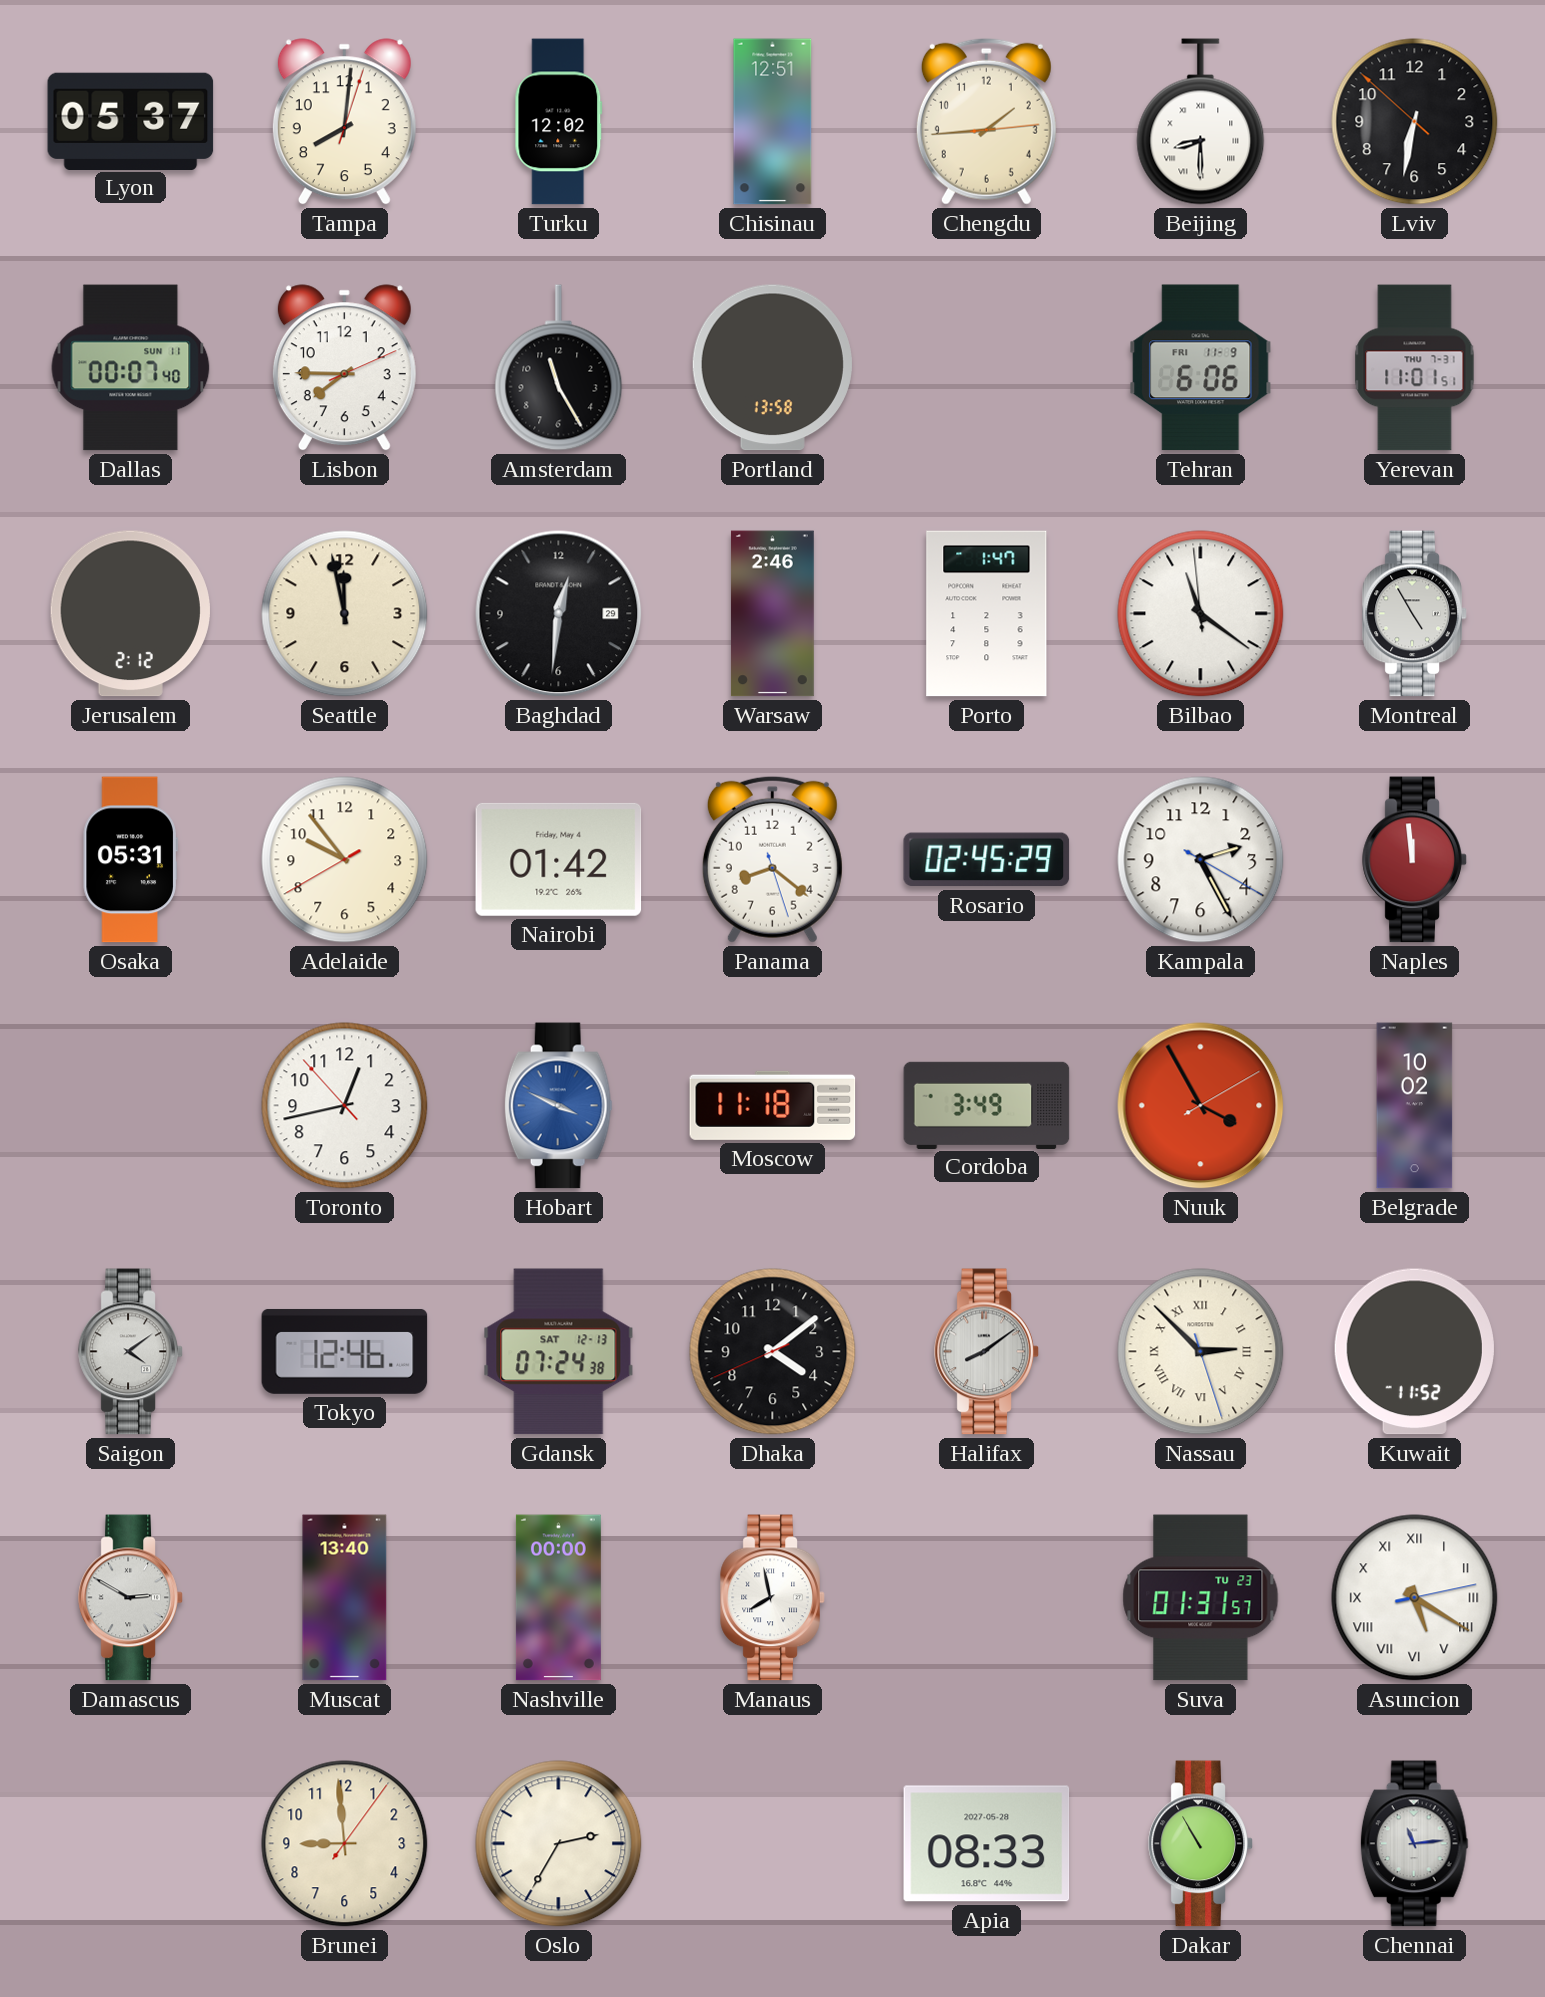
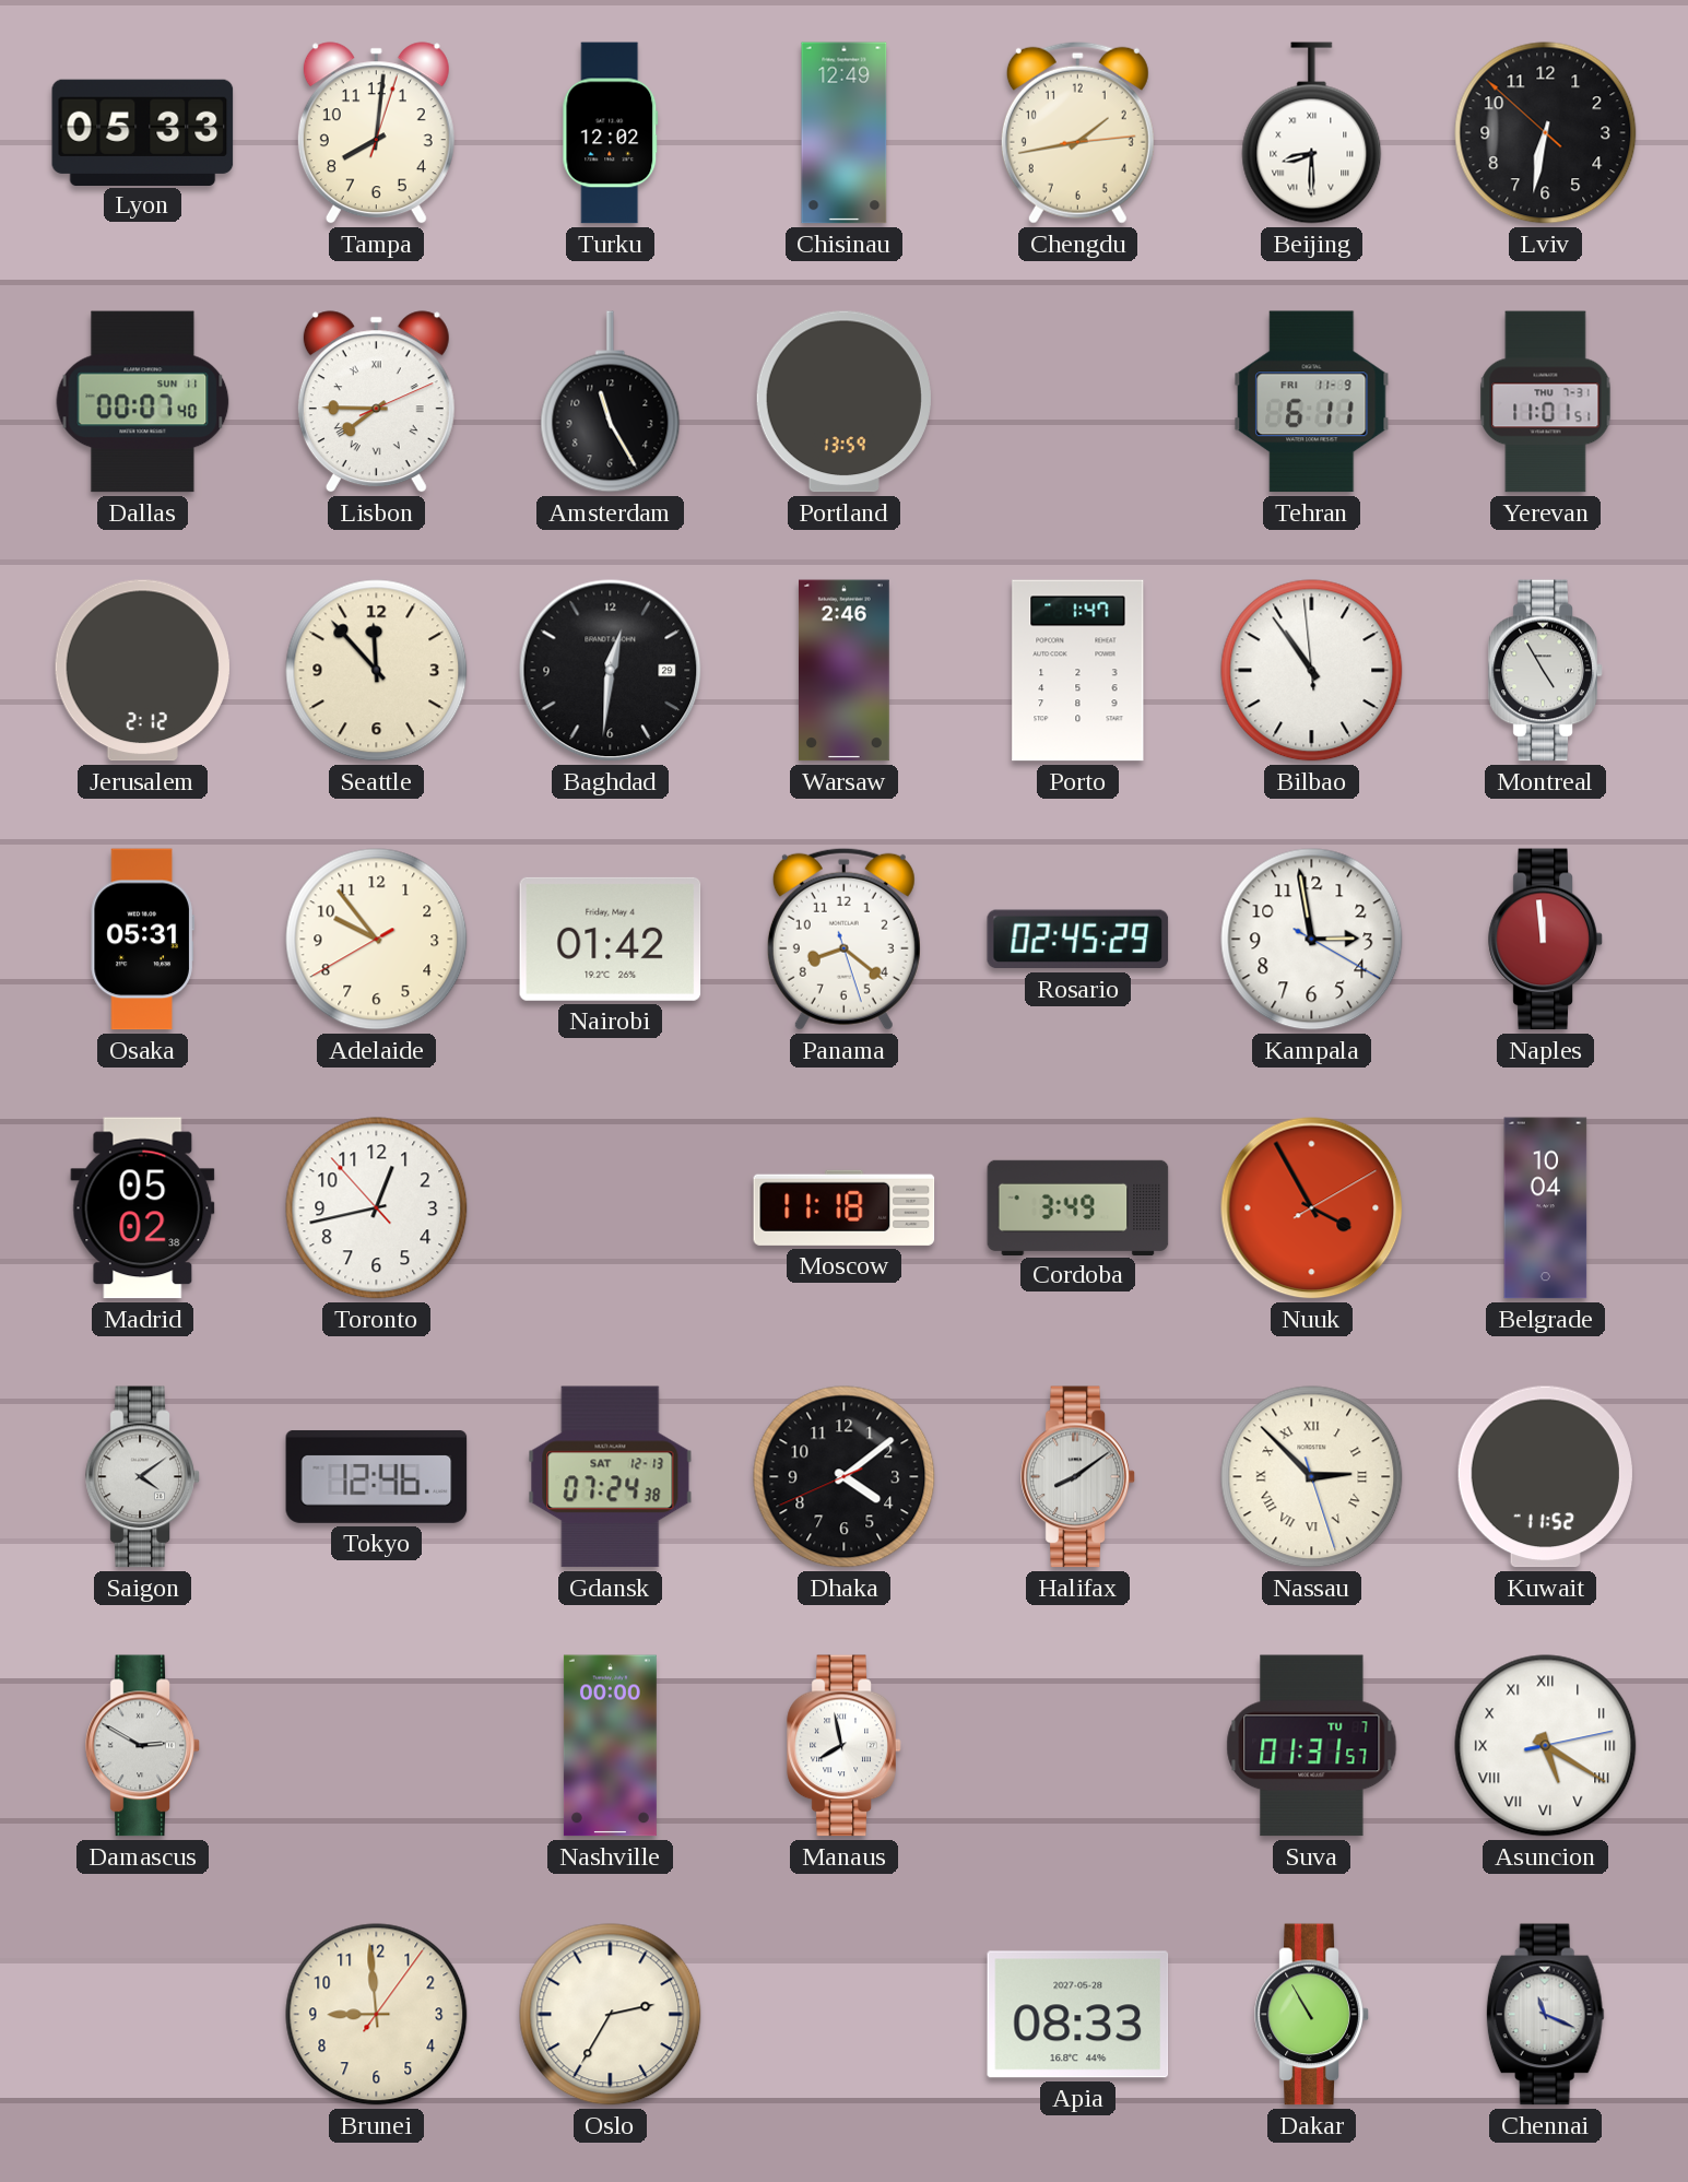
Lyon: 05:37 -> 05:33 (143, 132)
Chisinau: 12:51 -> 12:49 (845, 133)
Chengdu: 1:44 -> 1:43 (1077, 132)
Lisbon numerals: Arabic -> Roman (376, 402)
Portland: 13:58 -> 13:59 (843, 402)
Tehran: 6:06 -> 6:11 (1312, 402)
Seattle: 11:58 -> 11:53 (377, 671)
Bilbao: 11:20 -> 10:53 (1312, 671)
Kampala: 2:25 -> 2:58 (1312, 940)
Madrid: none -> 05:02 (143, 1208)
Hobart: 3:49 -> none (558, 1106)
Belgrade: 10:02 -> 10:04 (1546, 1208)
Muscat: 13:40 -> none (345, 1598)
Suva date: TU 23 -> TU 7 (1312, 1746)
Chennai: 11:14 -> 11:19 (1545, 2015)
